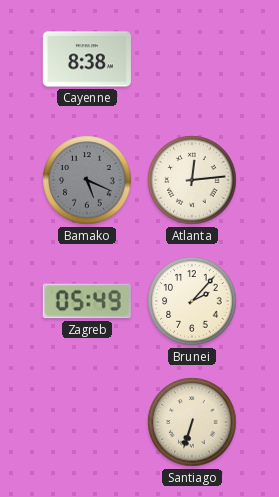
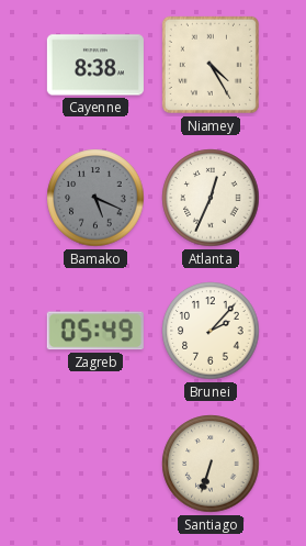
Niamey: none -> 4:25 (211, 65)
Atlanta: 12:14 -> 12:34 (211, 198)
